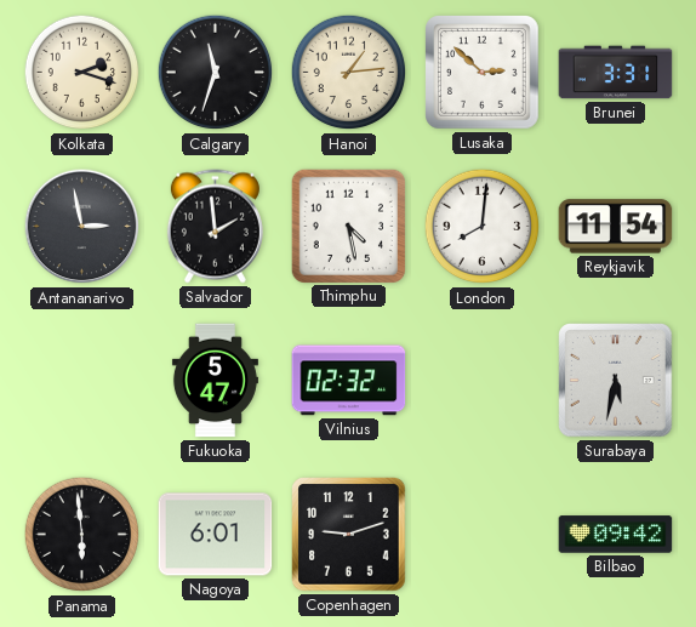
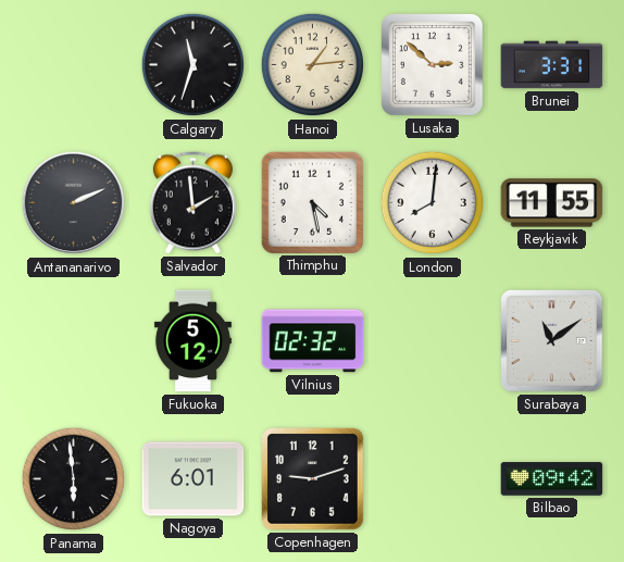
Kolkata: 2:18 -> none (82, 73)
Antananarivo: 2:58 -> 2:11 (74, 203)
Reykjavik: 11:54 -> 11:55 (552, 203)
Fukuoka: 5:47 -> 5:12 (192, 341)
Surabaya: 5:32 -> 11:09 (552, 341)
